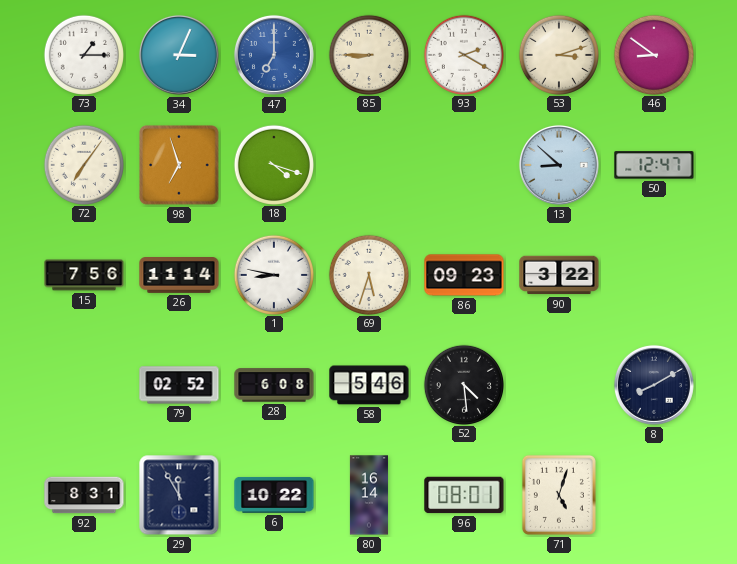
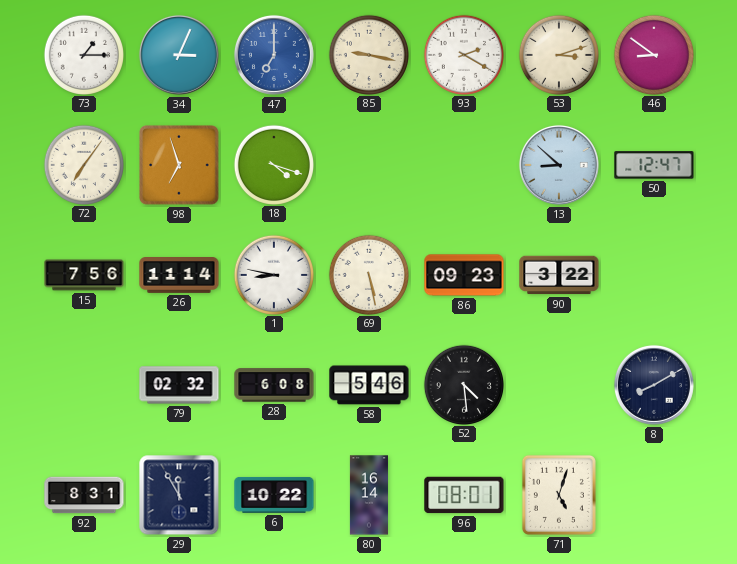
85: 8:45 -> 9:17 (368, 54)
69: 5:33 -> 5:28 (368, 274)
79: 02:52 -> 02:32 (179, 385)
